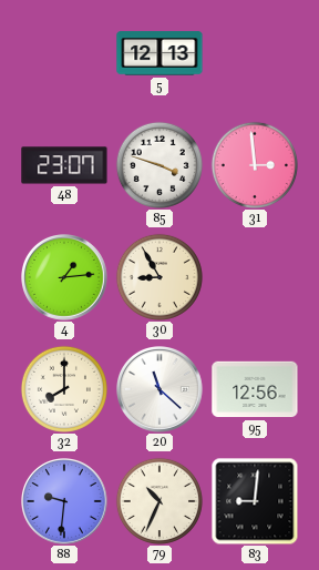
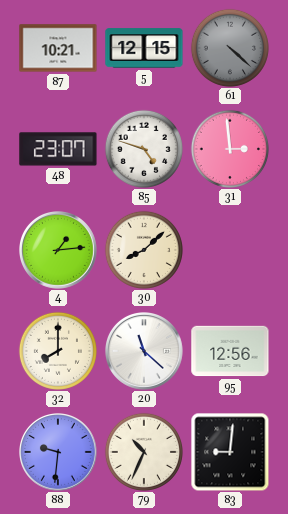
87: none -> 10:21 (58, 48)
5: 12:13 -> 12:15 (144, 48)
61: none -> 4:22 (230, 48)
85: 3:48 -> 4:48 (144, 149)
30: 8:55 -> 8:08 (144, 250)
